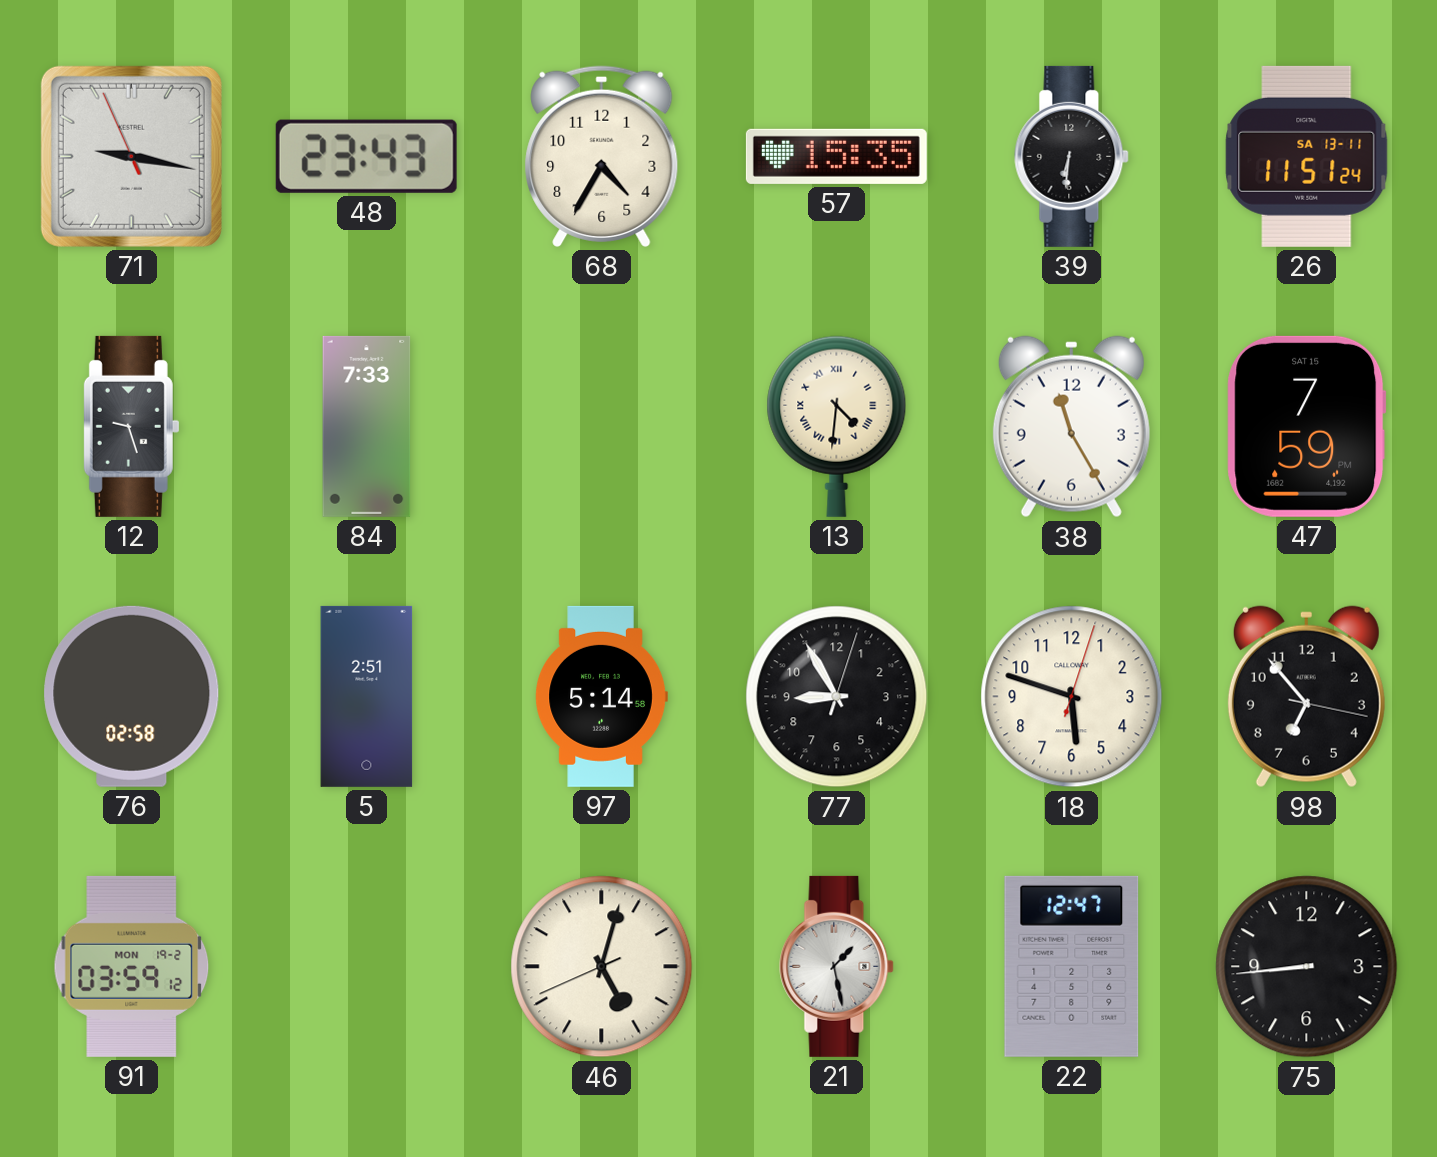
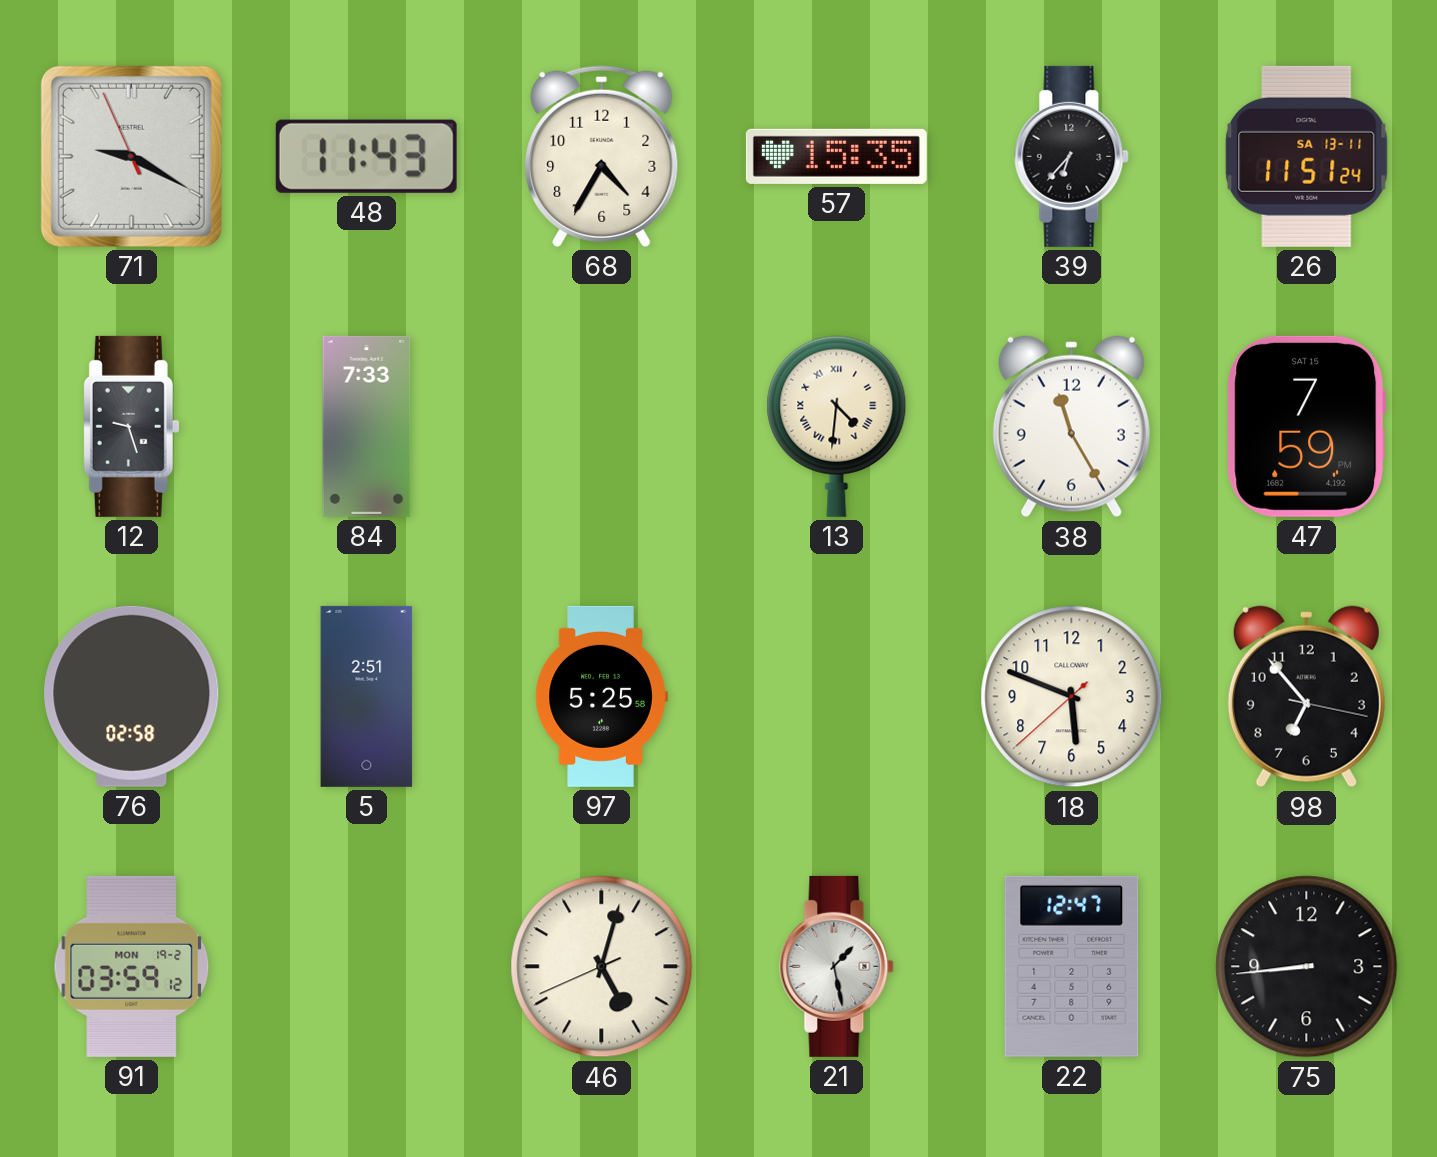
71: 9:16 -> 9:19 (131, 156)
48: 23:43 -> 11:43 (366, 156)
39: 6:31 -> 6:37 (1072, 156)
97: 5:14 -> 5:25 (601, 696)
77: 8:55 -> none (837, 697)
18: 5:48:03 -> 5:48:38 (1072, 697)
